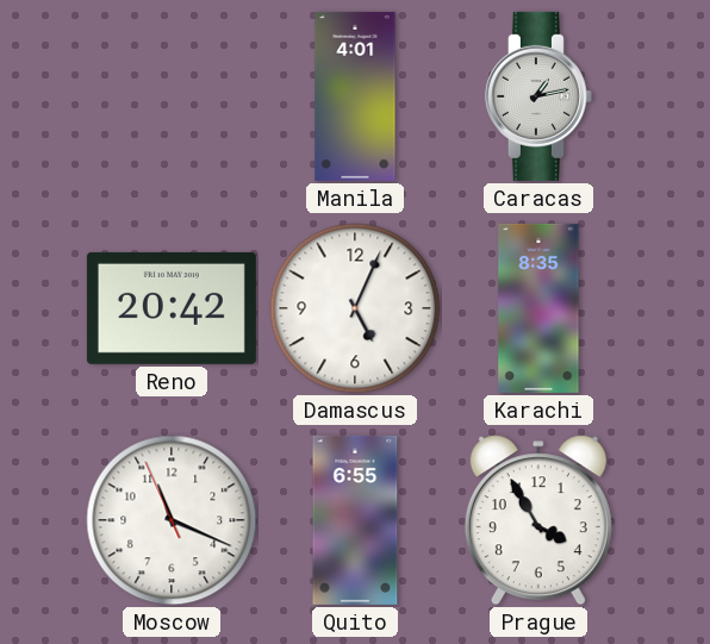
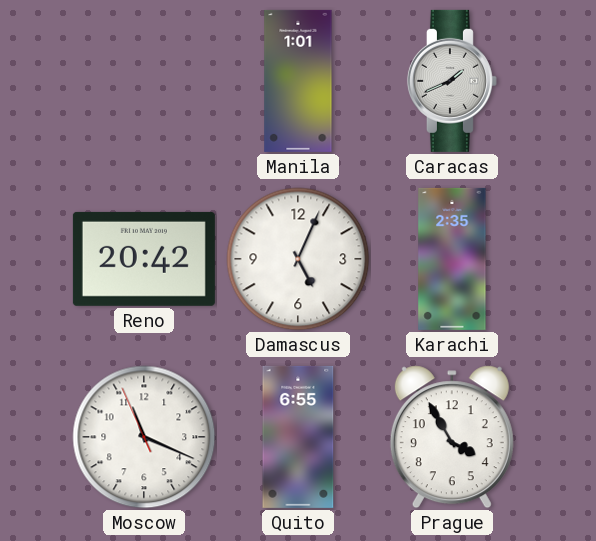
Manila: 4:01 -> 1:01 (298, 81)
Caracas: 1:13 -> 1:41 (452, 81)
Karachi: 8:35 -> 2:35 (452, 259)
